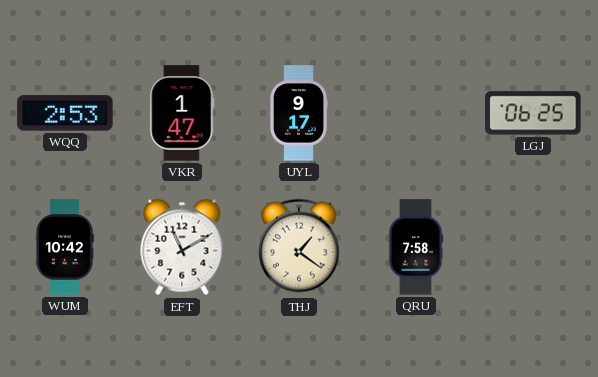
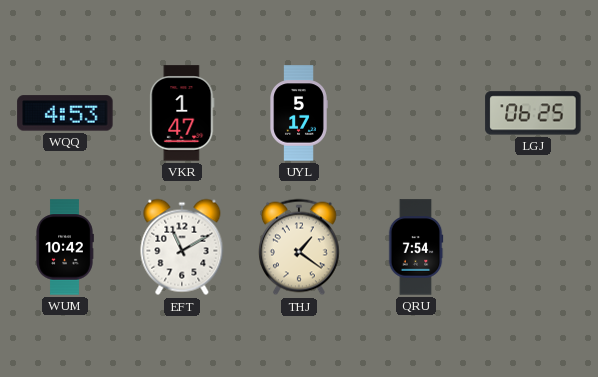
WQQ: 2:53 -> 4:53 (65, 113)
UYL: 9:17 -> 5:17 (299, 113)
QRU: 7:58 -> 7:54 (416, 247)
